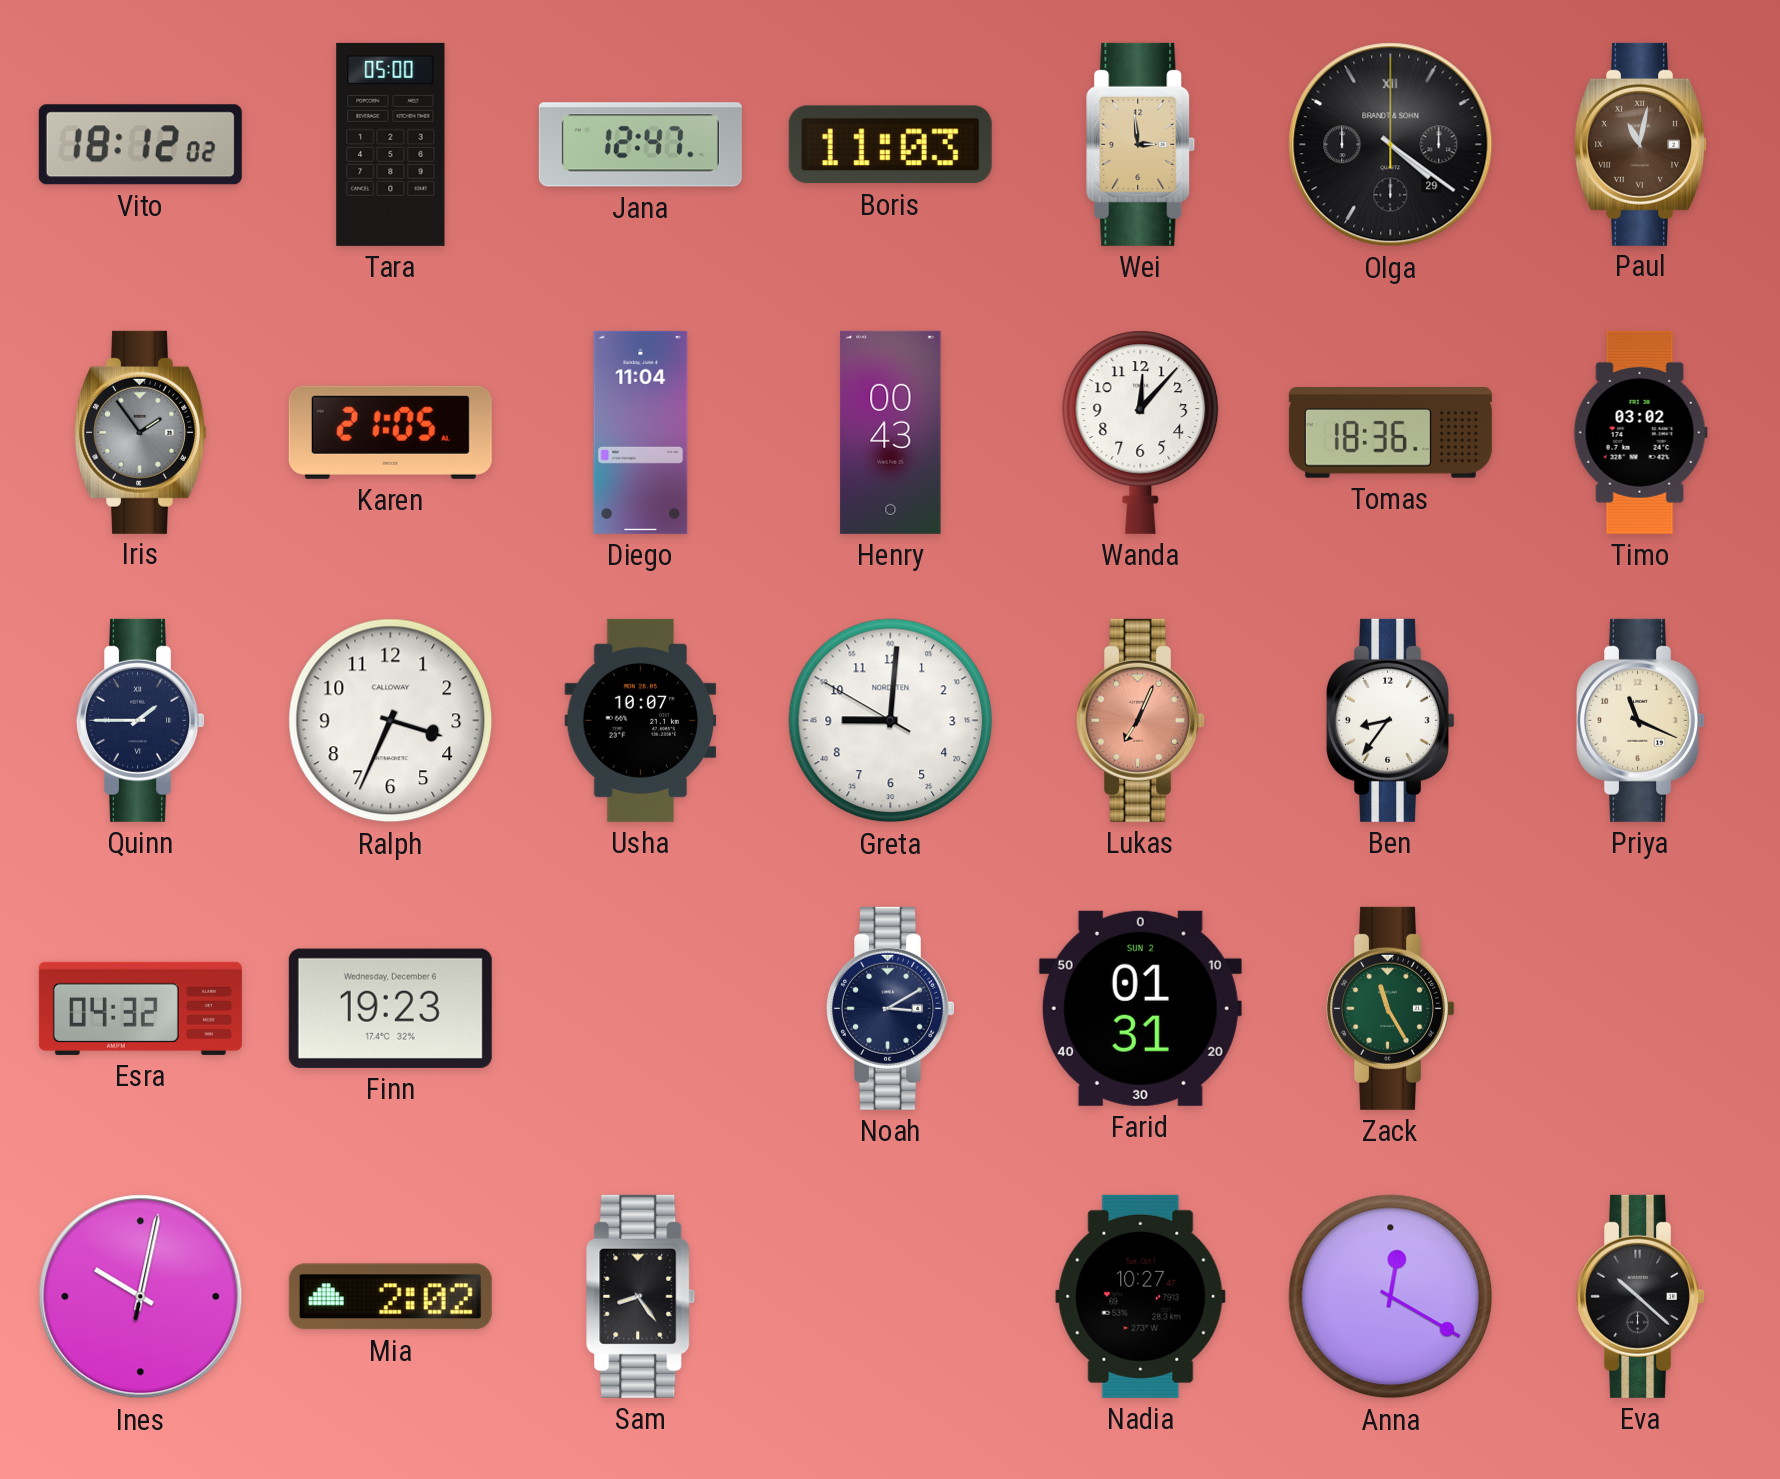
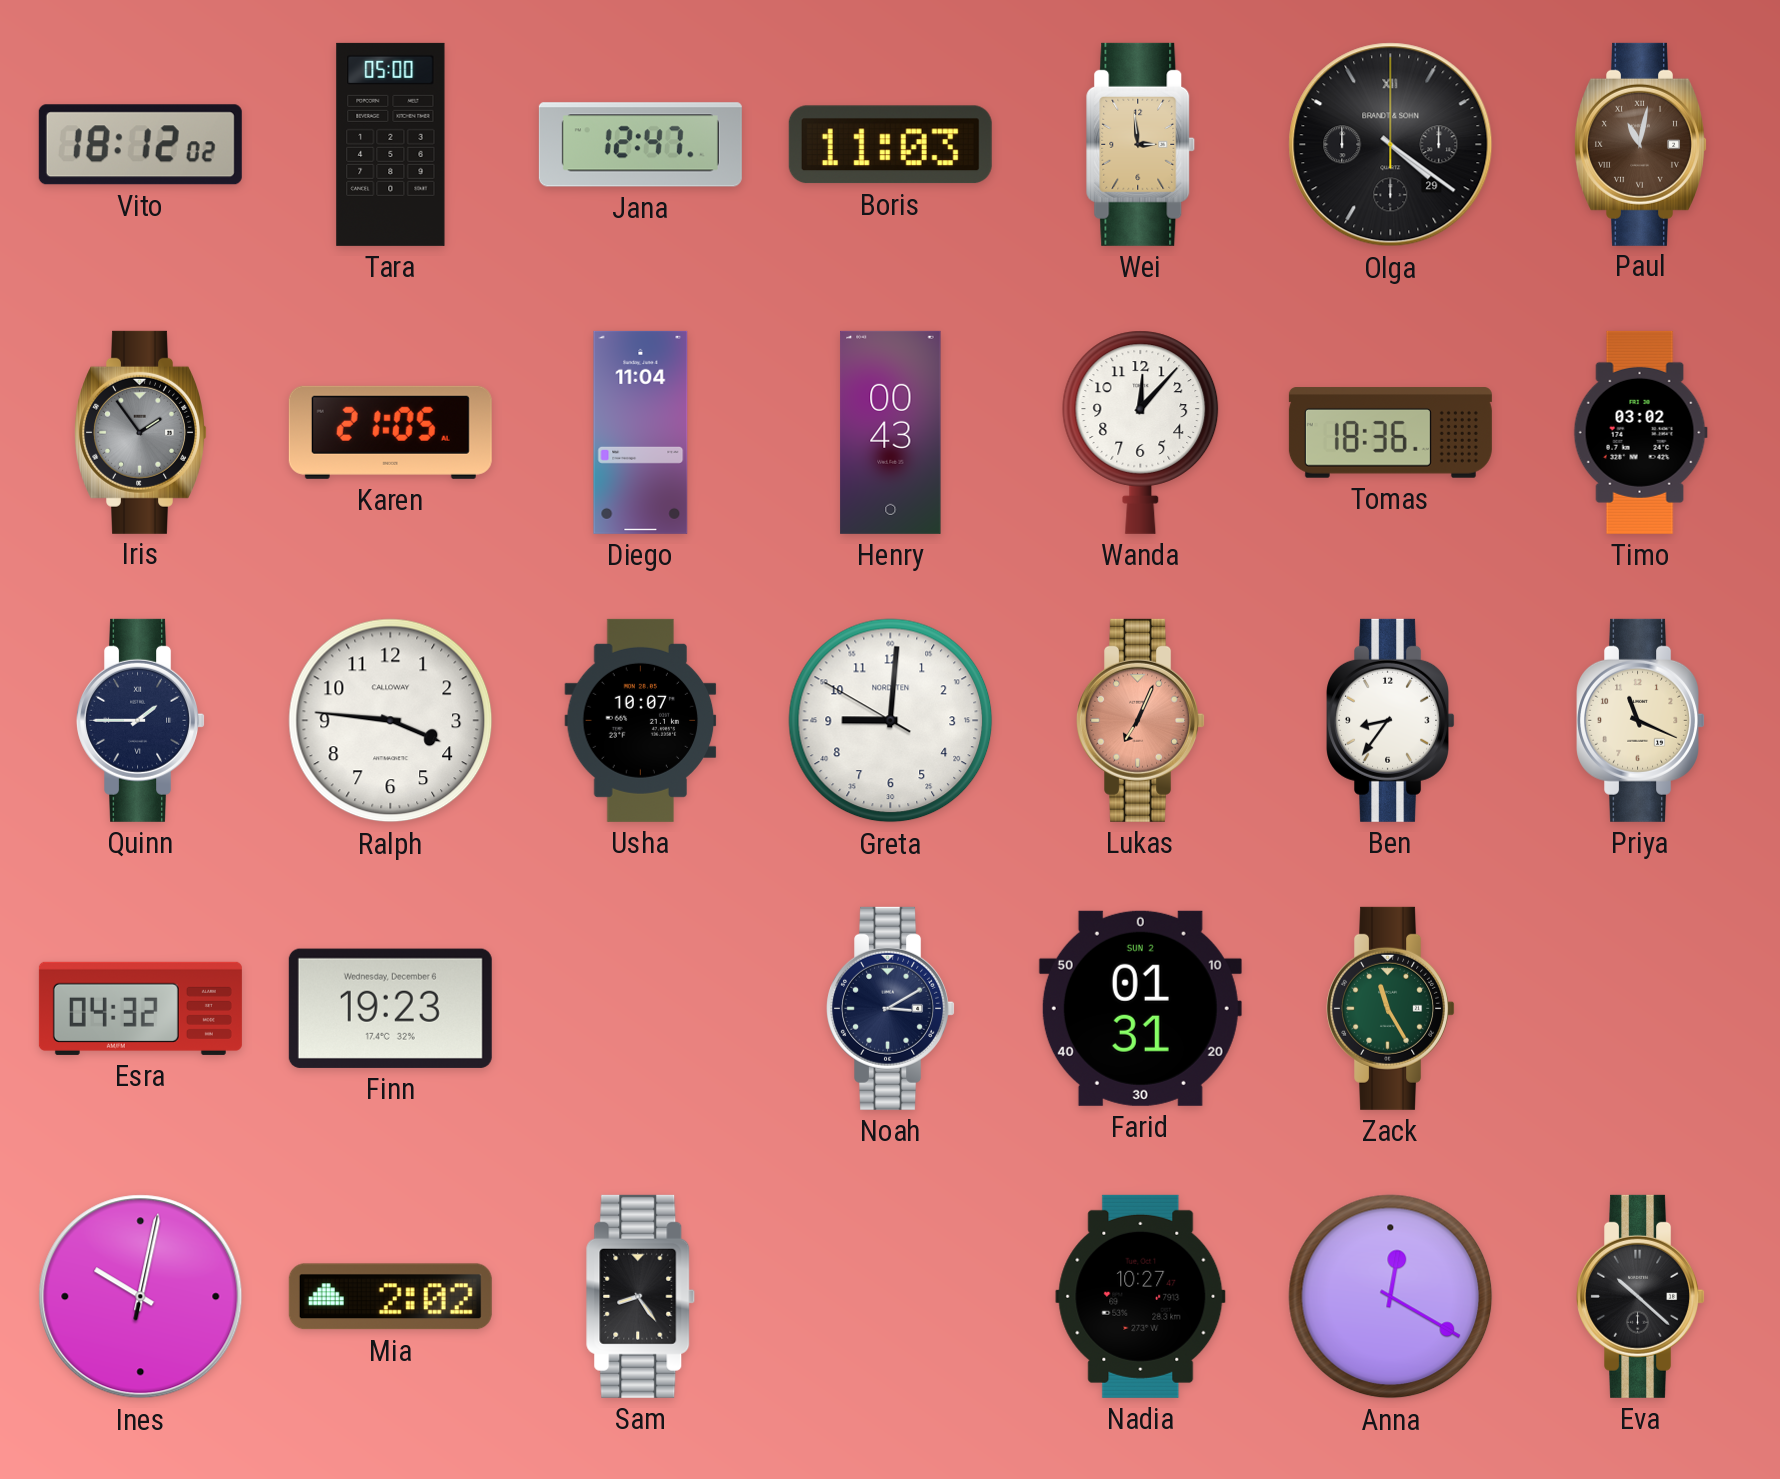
Ralph: 3:34 -> 3:46 (391, 721)
